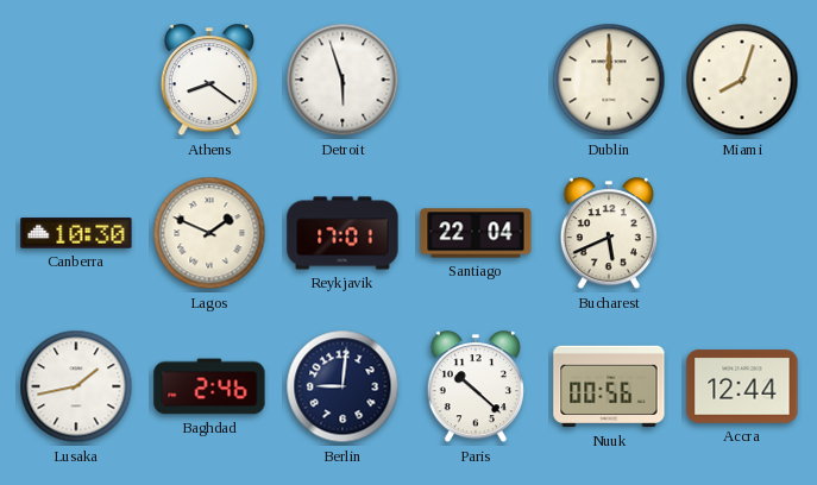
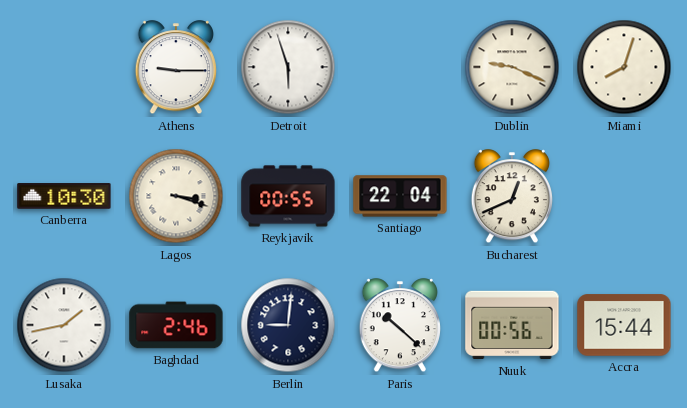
Athens: 8:21 -> 9:15 (176, 68)
Dublin: 12:00 -> 9:19 (512, 67)
Lagos: 1:49 -> 3:18 (176, 196)
Reykjavik: 17:01 -> 00:55 (288, 196)
Bucharest: 5:41 -> 12:41 (512, 197)
Accra: 12:44 -> 15:44 (624, 325)
